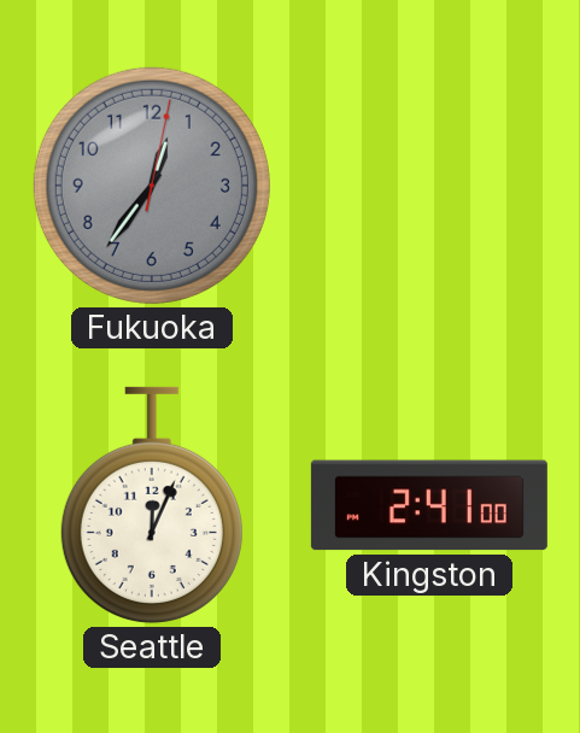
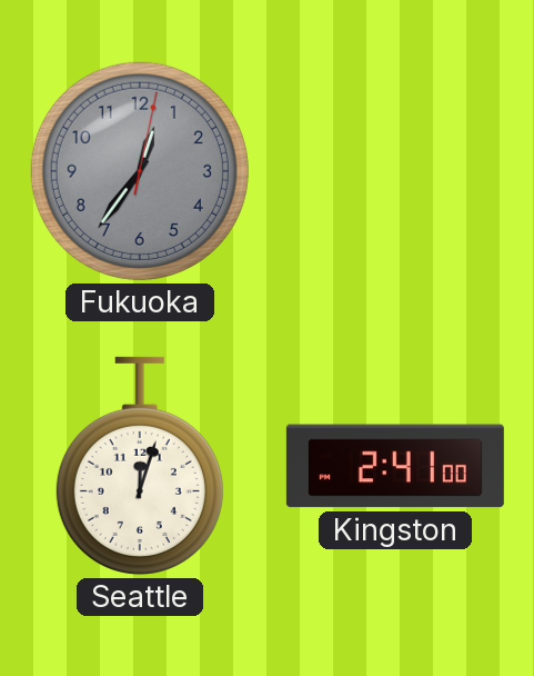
Seattle: 12:04 -> 12:03 (140, 466)
